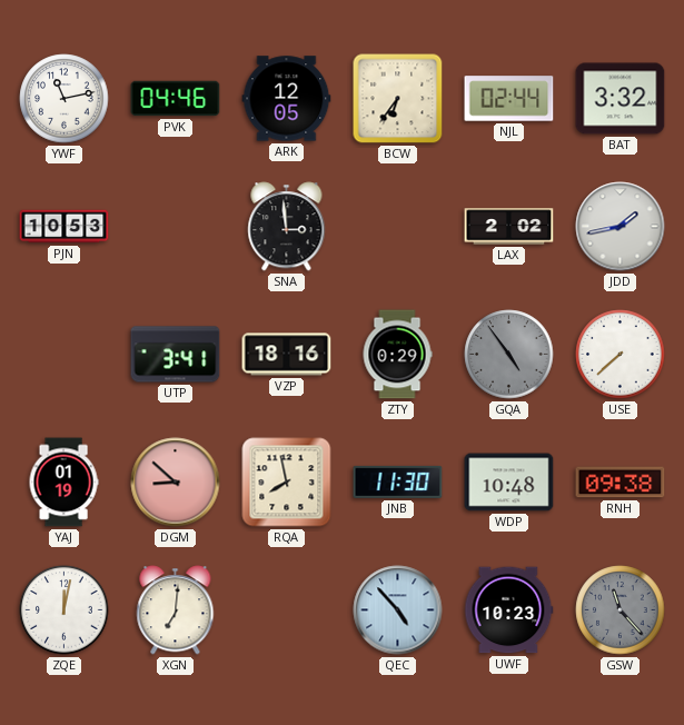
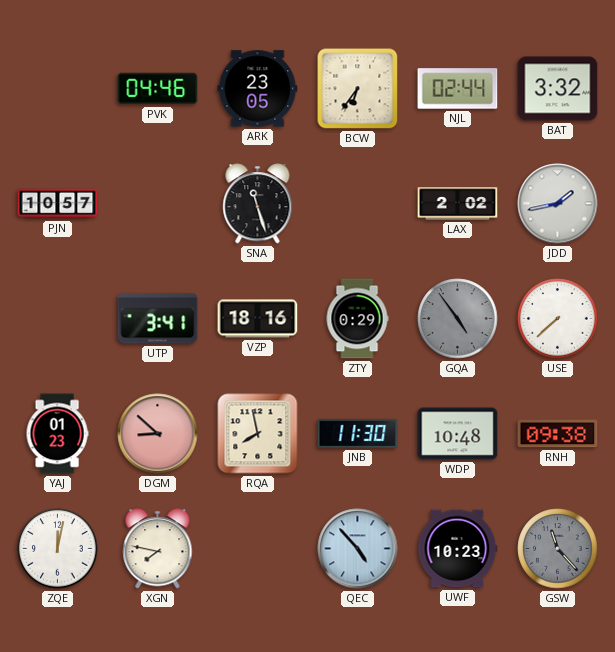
YWF: 11:13 -> none (65, 99)
ARK: 12:05 -> 23:05 (258, 89)
PJN: 10:53 -> 10:57 (58, 204)
SNA: 2:59 -> 11:27 (258, 204)
YAJ: 01:19 -> 01:23 (57, 434)
XGN: 7:01 -> 7:47 (158, 549)
